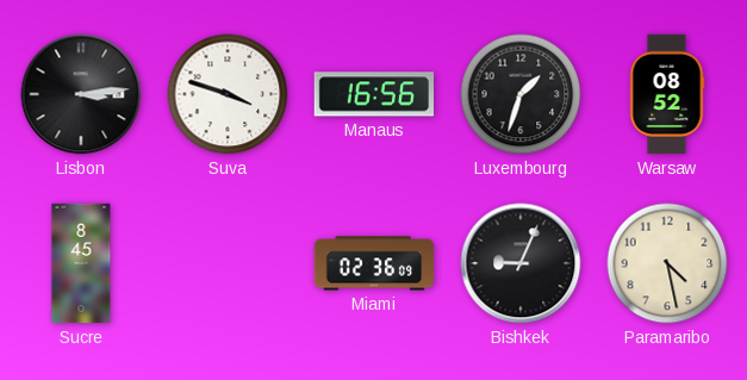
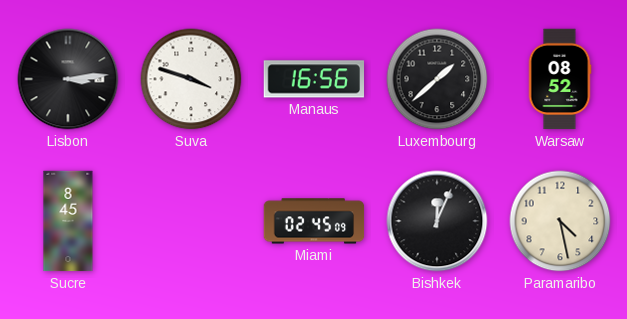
Luxembourg: 1:33 -> 1:38 (437, 79)
Miami: 02:36 -> 02:45 (314, 221)
Bishkek: 9:04 -> 12:04 (437, 221)
